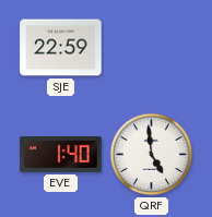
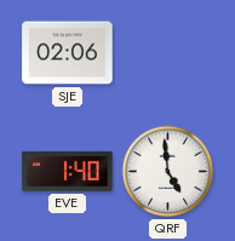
SJE: 22:59 -> 02:06 (68, 53)
